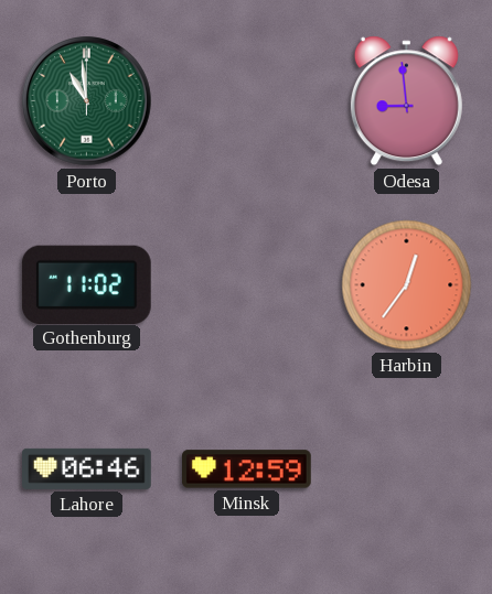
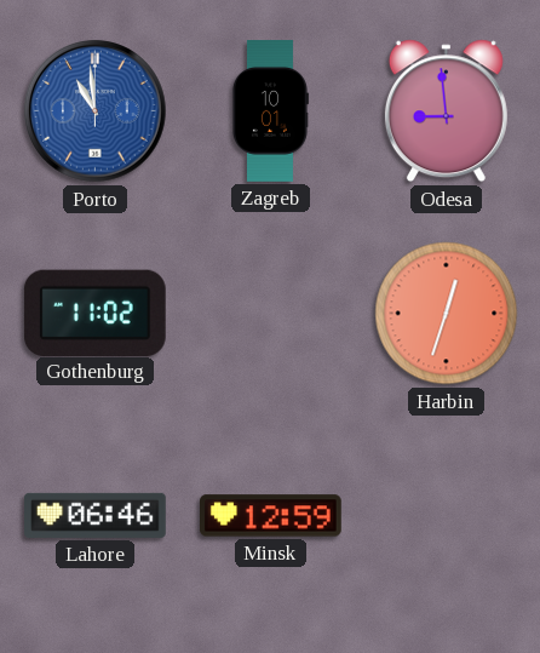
Porto dial: green -> blue (96, 111)
Zagreb: none -> 10:01 (270, 111)
Harbin: 12:36 -> 12:33 (447, 314)
